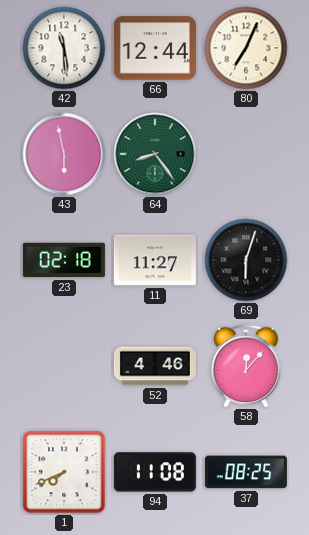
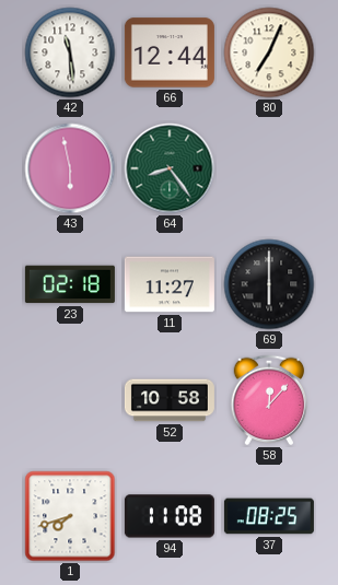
69: 6:03 -> 6:00 (269, 284)
52: 4:46 -> 10:58 (170, 400)
1: 7:41 -> 7:42 (70, 516)
